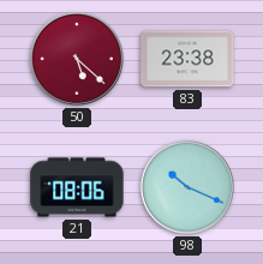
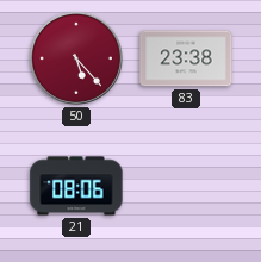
50: 5:22 -> 5:23 (76, 58)
98: 10:19 -> none (187, 187)
